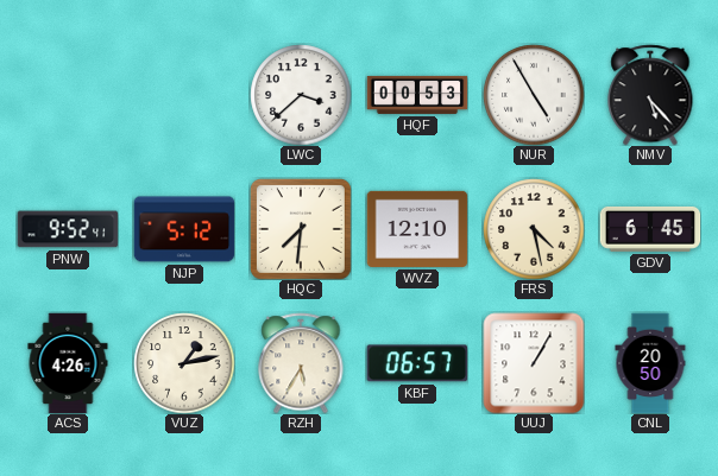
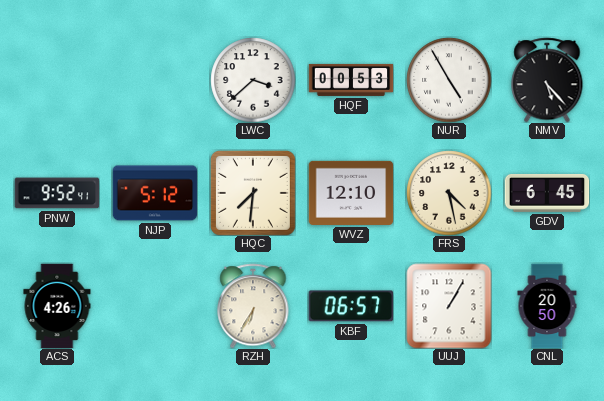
VUZ: 1:13 -> none (184, 363)
RZH: 5:35 -> 6:35 (253, 306)
